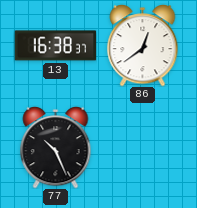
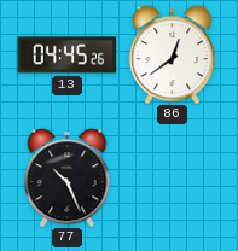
13: 16:38 -> 04:45 (66, 56)
